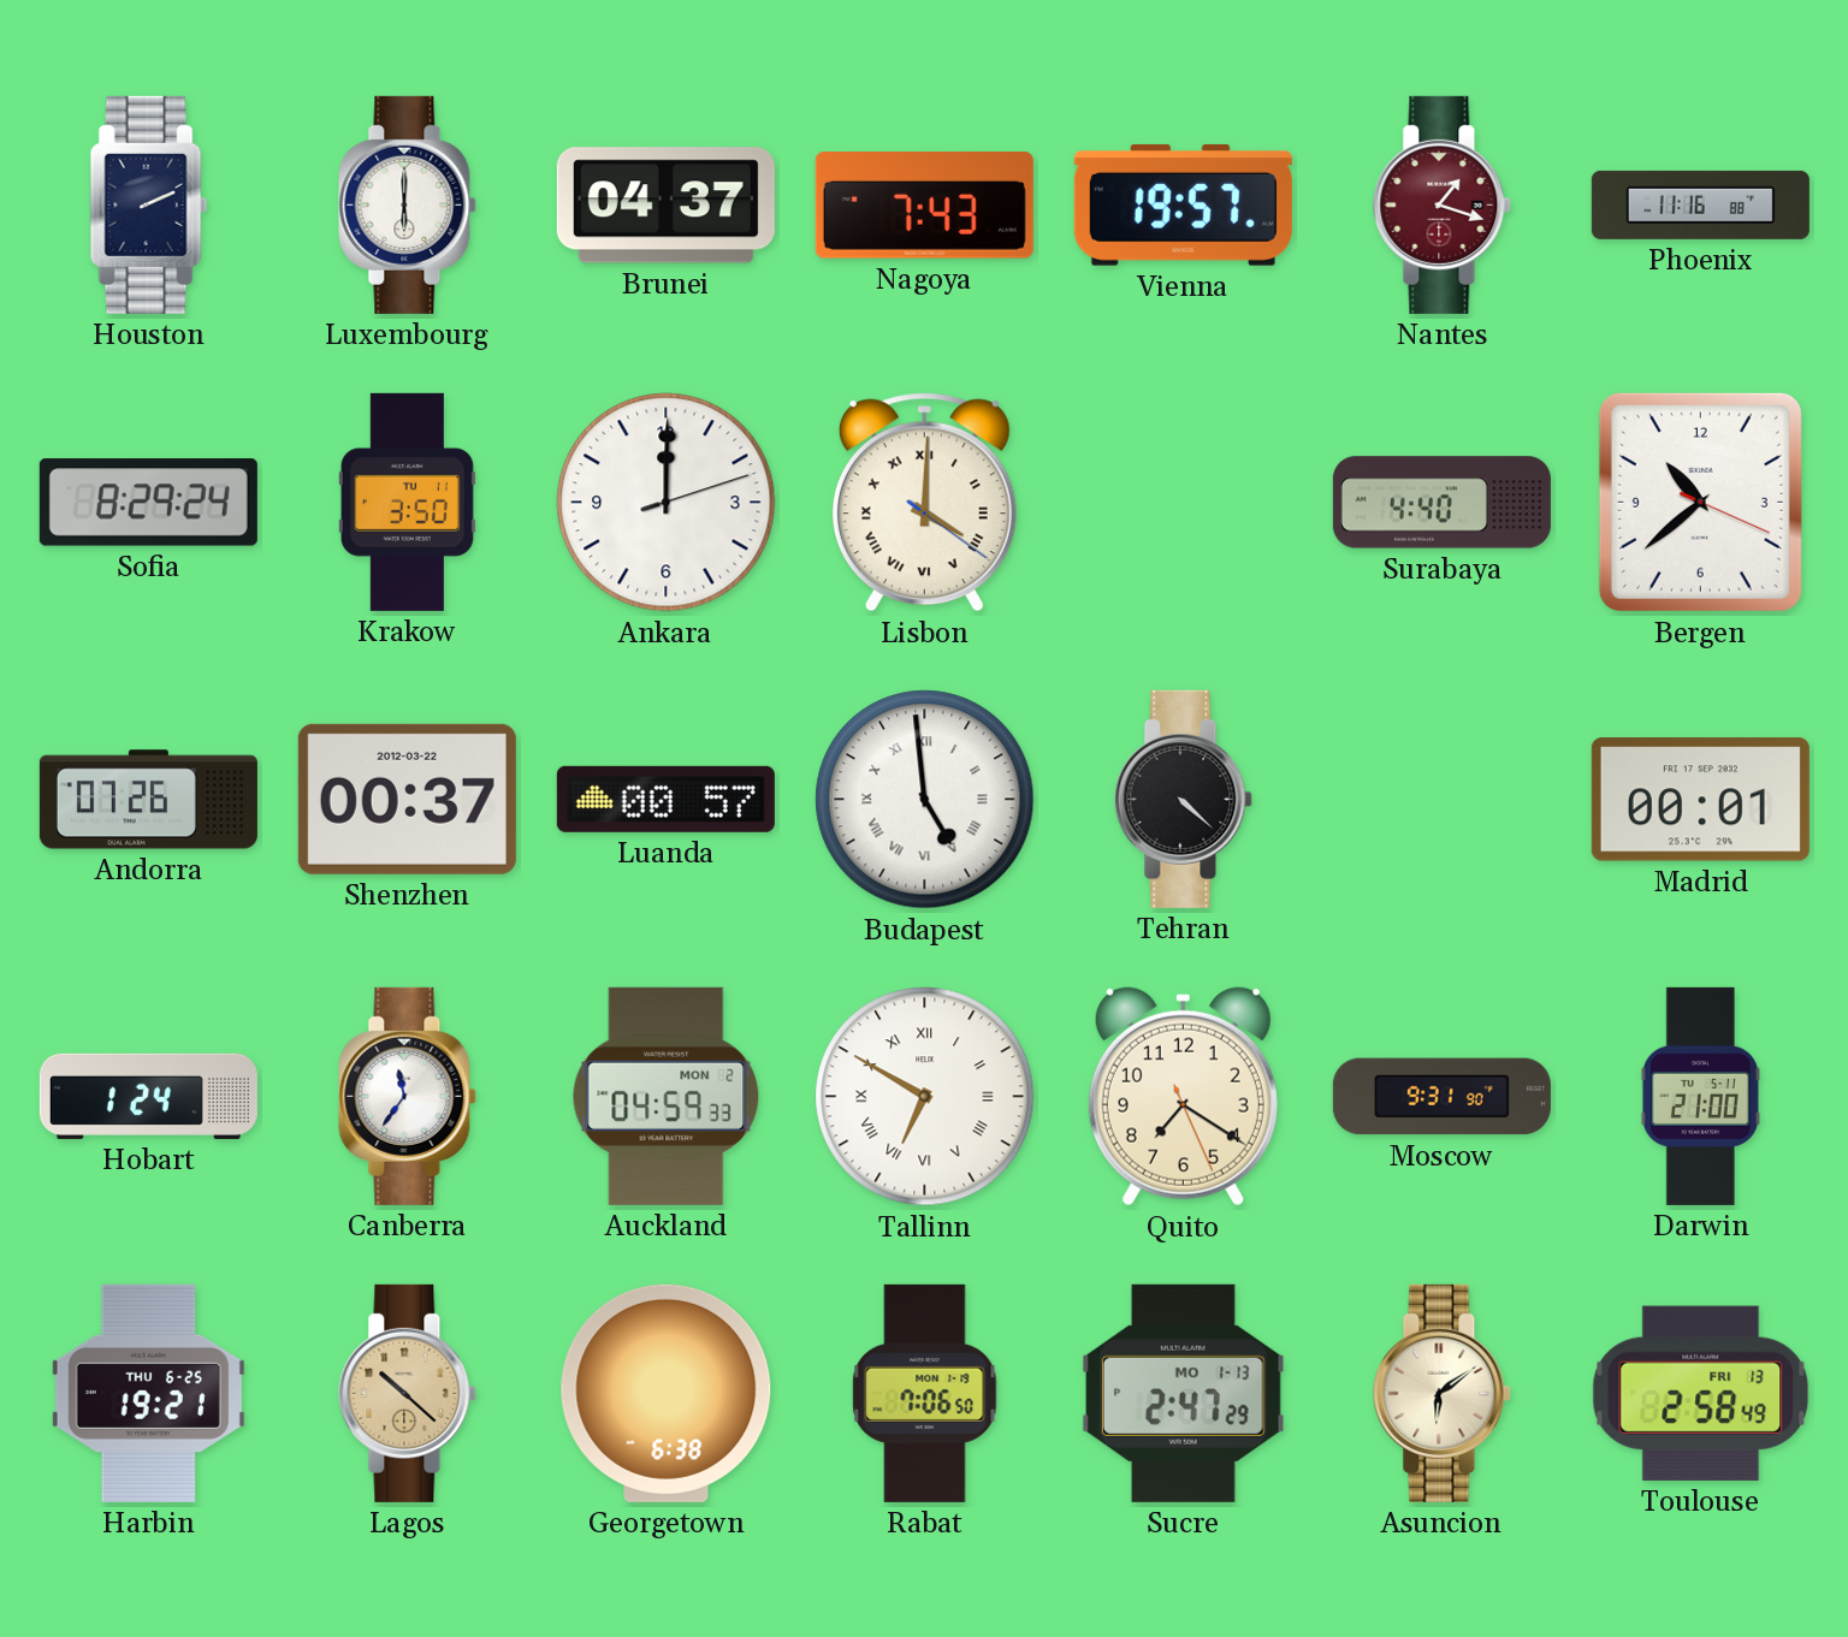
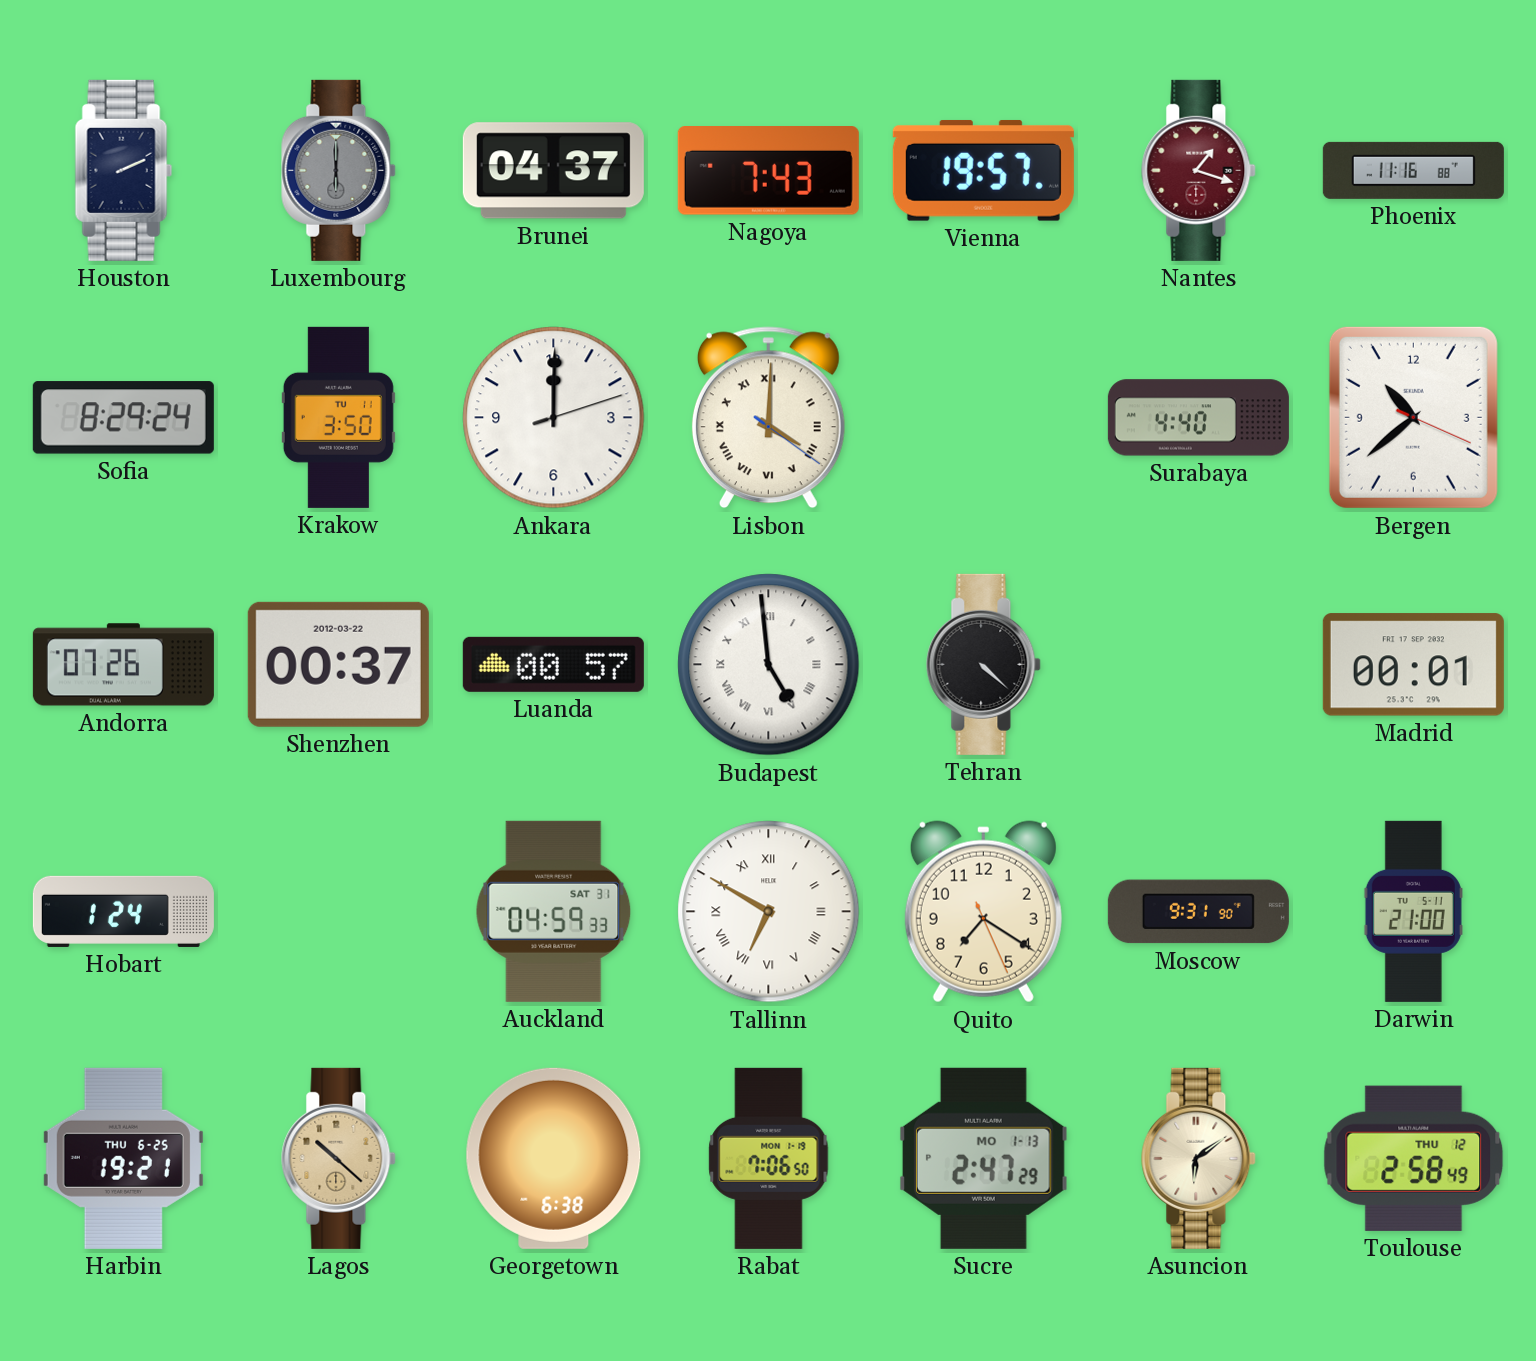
Luxembourg dial: white -> grey (339, 170)
Canberra: 11:36 -> none (408, 1096)
Auckland date: MON 2 -> SAT 31 (554, 911)
Toulouse date: FRI 13 -> THU 12 (1414, 1158)
